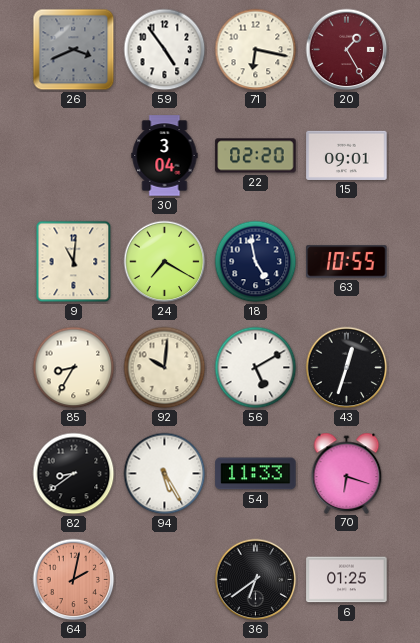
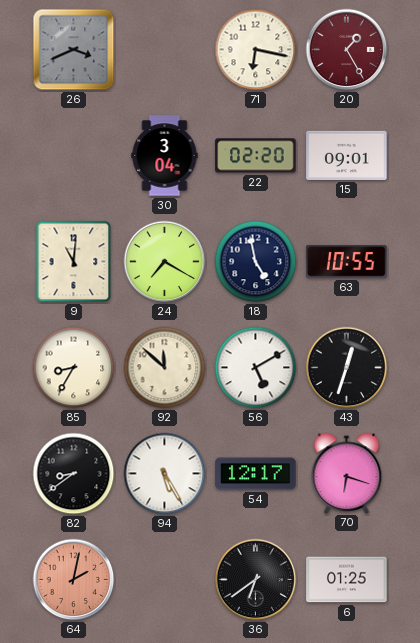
59: 4:54 -> none (165, 50)
92: 10:01 -> 11:52 (165, 368)
54: 11:33 -> 12:17 (256, 474)
